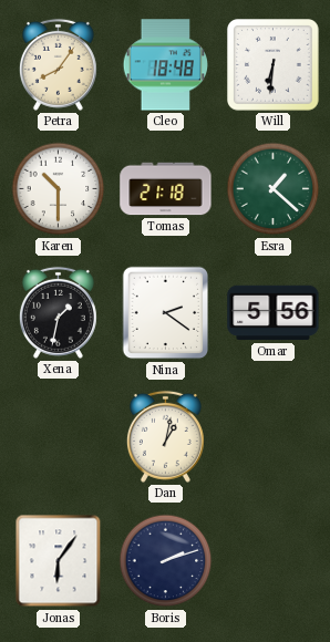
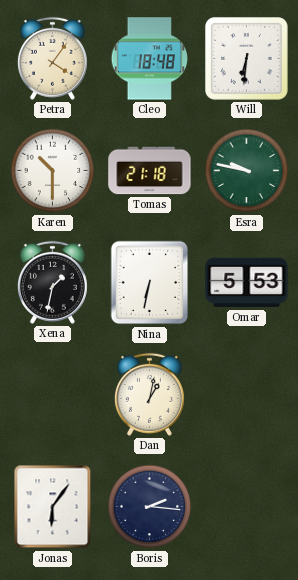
Petra: 8:06 -> 4:06 (52, 58)
Esra: 1:22 -> 9:47 (247, 171)
Nina: 2:21 -> 6:32 (150, 283)
Omar: 5:56 -> 5:53 (247, 283)
Boris: 2:12 -> 2:16 (150, 507)
